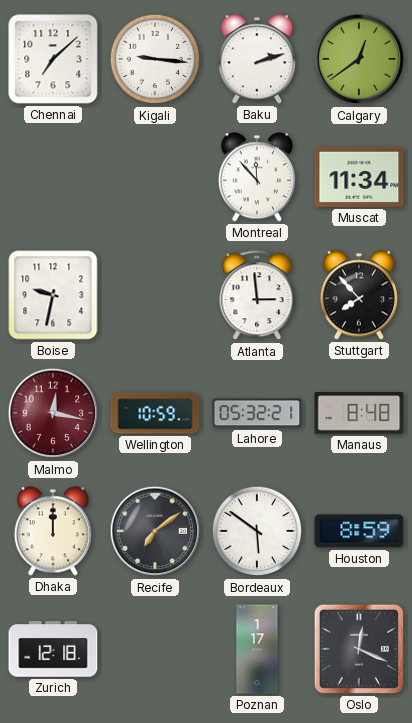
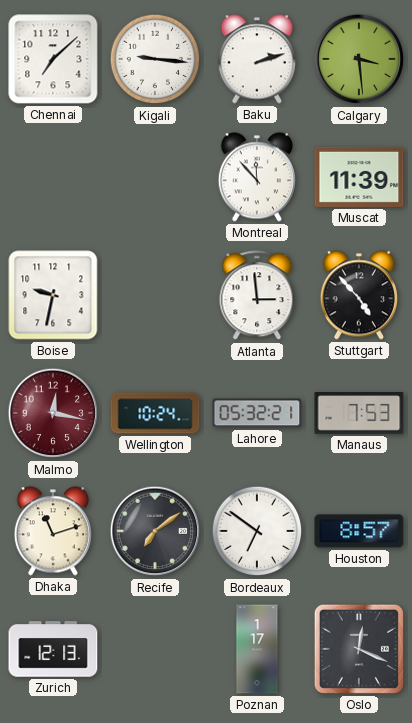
Calgary: 12:39 -> 3:29 (359, 59)
Muscat: 11:34 -> 11:39 (359, 177)
Stuttgart: 7:53 -> 4:53 (359, 295)
Wellington: 10:59 -> 10:24 (155, 413)
Manaus: 8:48 -> 7:53 (359, 414)
Dhaka: 12:00 -> 11:12 (53, 531)
Bordeaux: 5:51 -> 6:51 (257, 531)
Houston: 8:59 -> 8:57 (359, 531)
Zurich: 12:18 -> 12:13 (53, 649)
